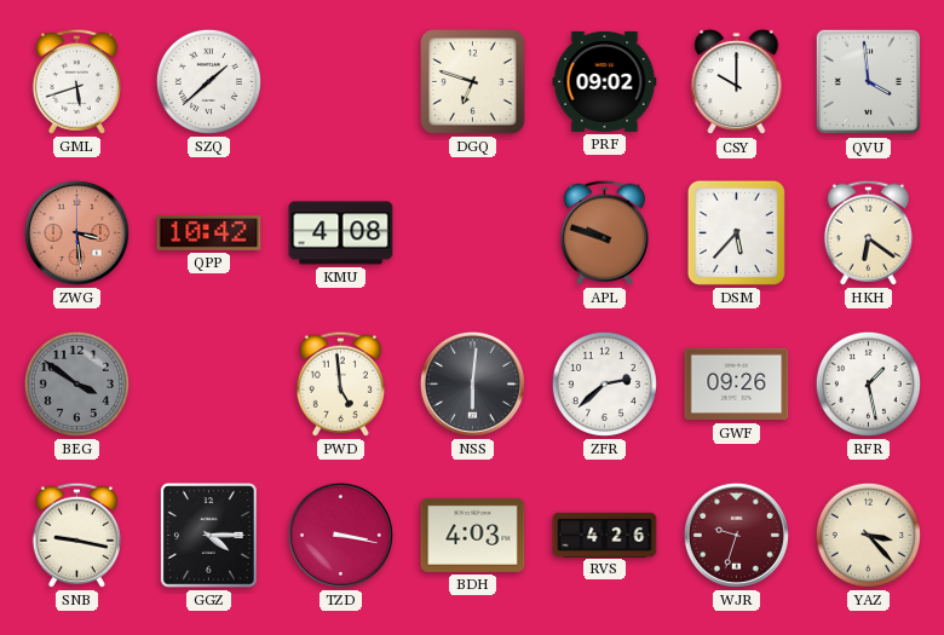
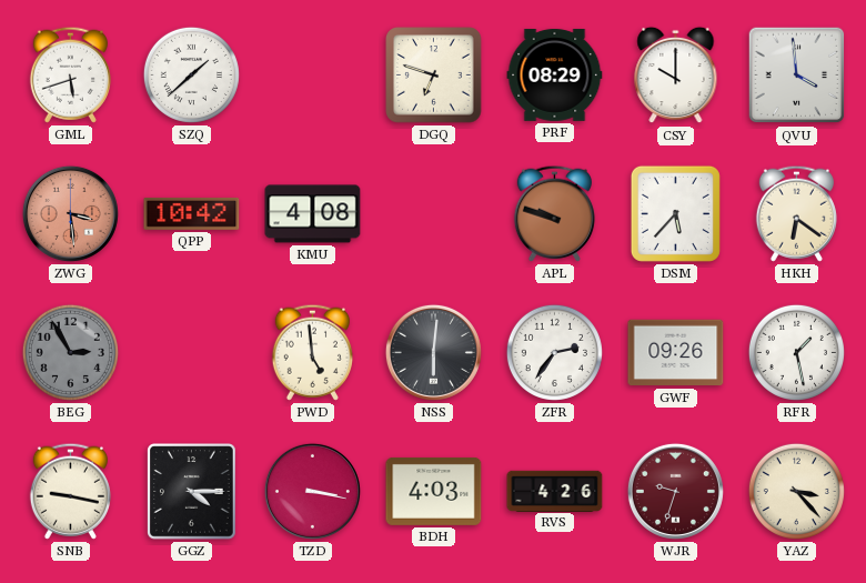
PRF: 09:02 -> 08:29 (555, 74)
BEG: 3:51 -> 2:55 (70, 352)
ZFR: 2:38 -> 2:36 (554, 352)
